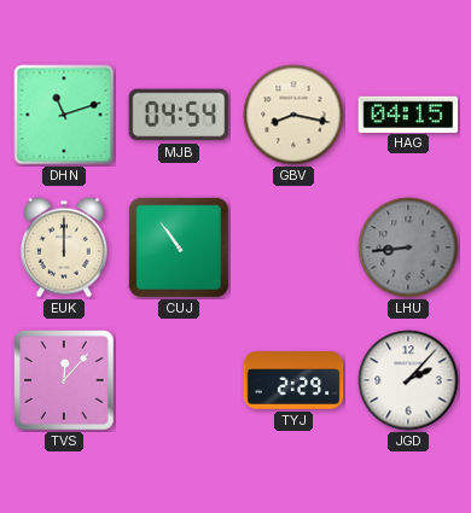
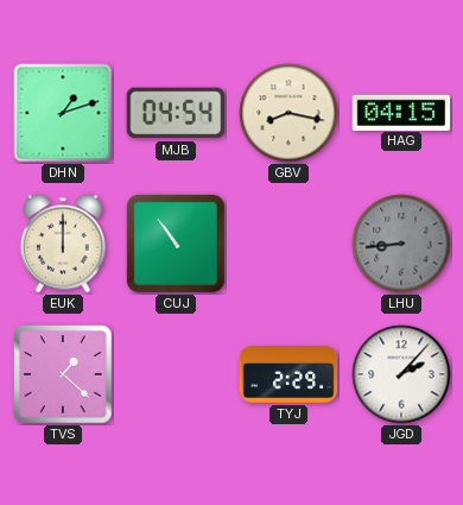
DHN: 11:12 -> 1:12 (63, 113)
TVS: 12:07 -> 1:22 (63, 374)
